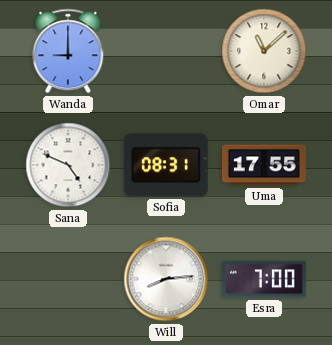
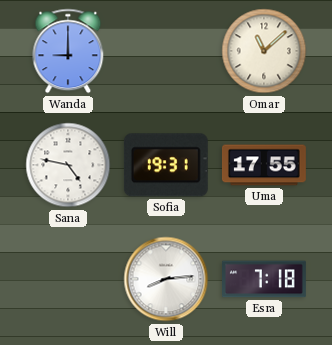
Sana: 4:49 -> 4:47 (68, 165)
Sofia: 08:31 -> 19:31 (166, 165)
Esra: 7:00 -> 7:18 (265, 279)
